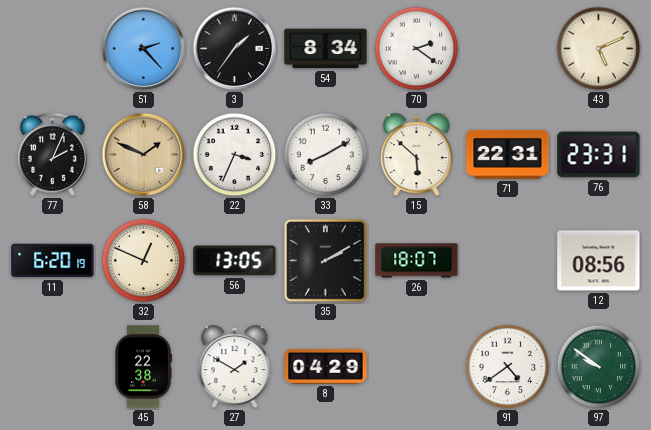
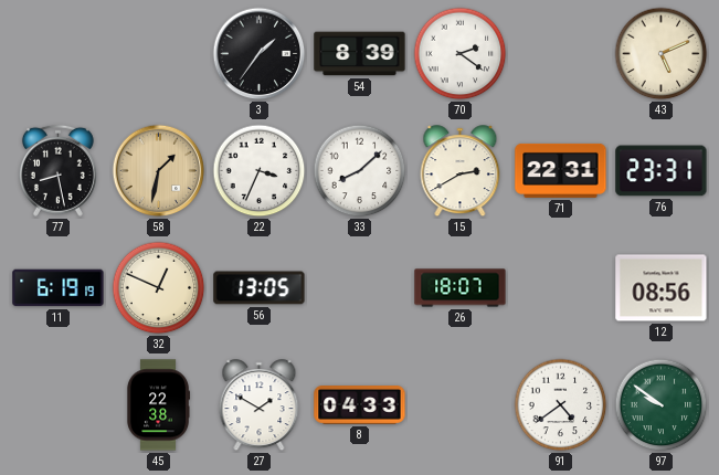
51: 2:23 -> none (144, 49)
54: 8:34 -> 8:39 (360, 54)
77: 2:04 -> 8:28 (57, 170)
58: 1:49 -> 1:32 (159, 171)
33: 8:10 -> 8:08 (360, 171)
15: 5:52 -> 2:40 (461, 171)
11: 6:20 -> 6:19 (59, 288)
35: 2:10 -> none (326, 261)
8: 04:29 -> 04:33 (360, 405)
